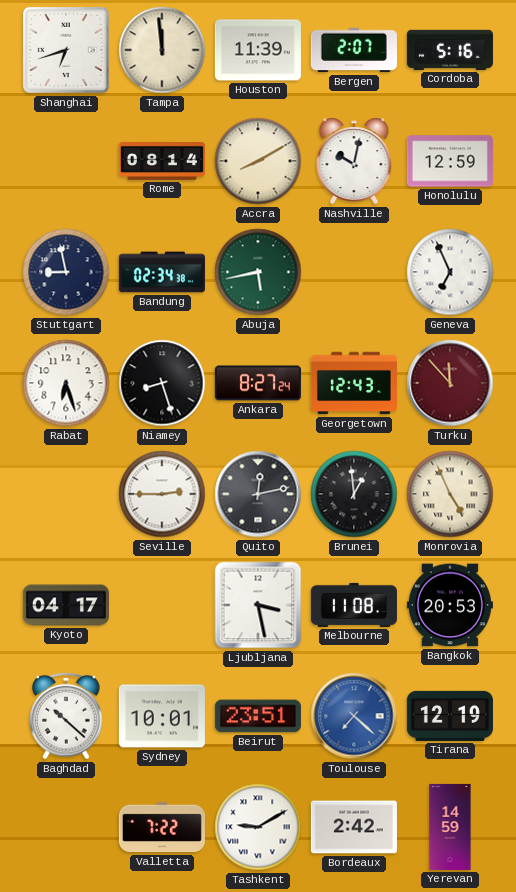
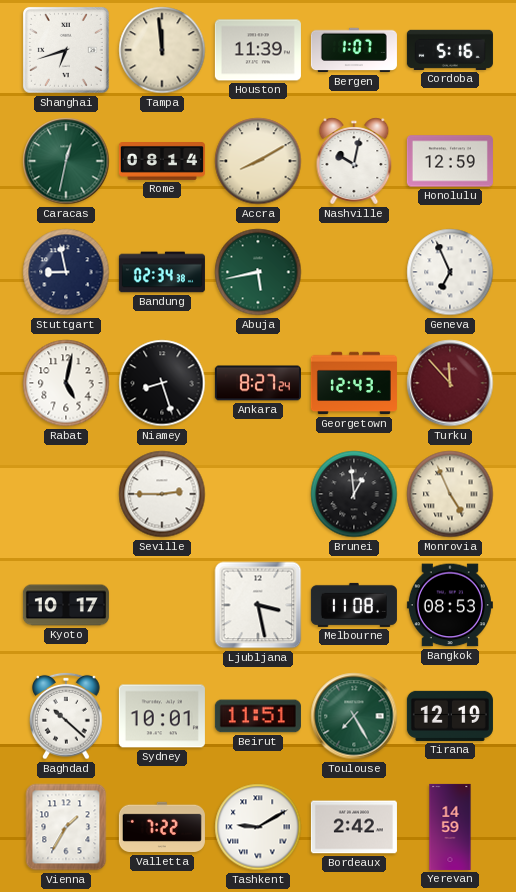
Bergen: 2:07 -> 1:07 (354, 50)
Caracas: none -> 12:32 (66, 161)
Rabat: 6:27 -> 5:02 (66, 383)
Quito: 12:13 -> none (258, 494)
Kyoto: 04:17 -> 10:17 (66, 605)
Bangkok: 20:53 -> 08:53 (450, 605)
Beirut: 23:51 -> 11:51 (258, 716)
Toulouse: 7:22 -> 7:25 (354, 716)
Toulouse dial: blue -> green (354, 716)
Vienna: none -> 1:35 (66, 827)
